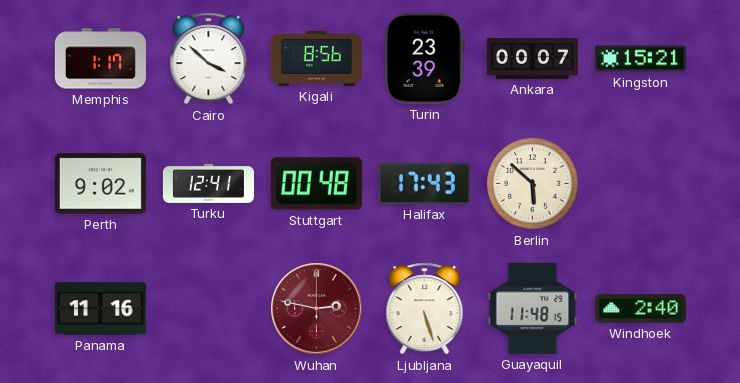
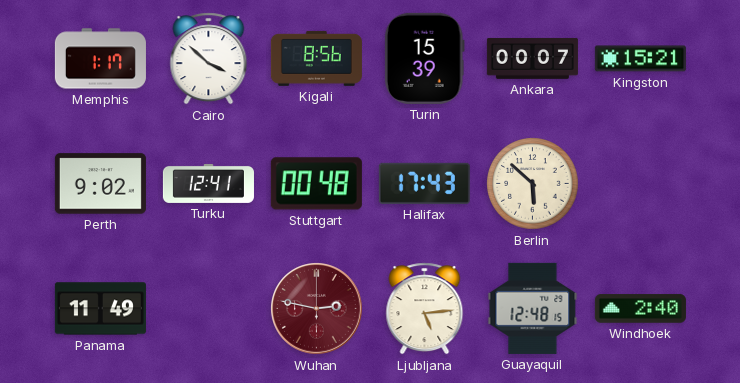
Turin: 23:39 -> 15:39 (424, 58)
Panama: 11:16 -> 11:49 (100, 309)
Ljubljana: 5:27 -> 5:14 (425, 309)
Guayaquil: 11:48 -> 12:48 (533, 308)
